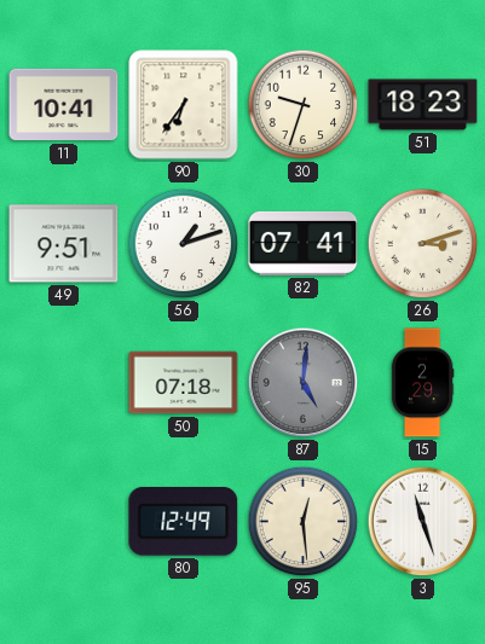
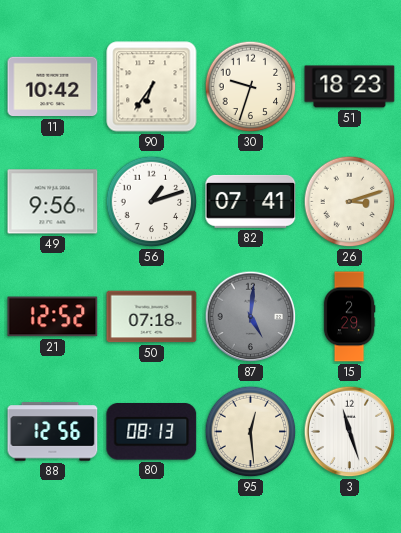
11: 10:41 -> 10:42 (53, 87)
49: 9:51 -> 9:56 (53, 202)
21: none -> 12:52 (53, 317)
88: none -> 12:56 (53, 432)
80: 12:49 -> 08:13 (152, 432)
